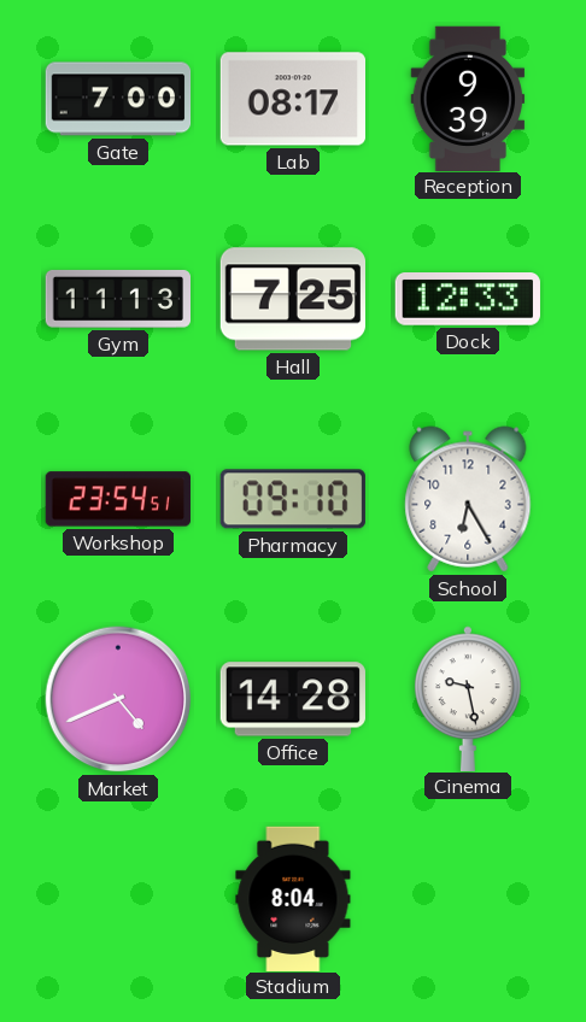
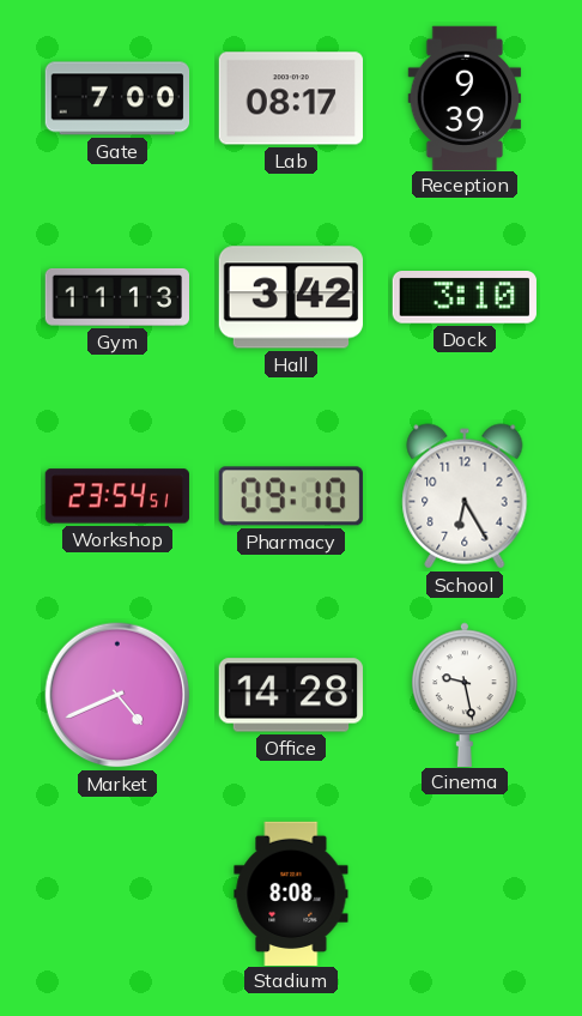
Hall: 7:25 -> 3:42 (290, 297)
Dock: 12:33 -> 3:10 (465, 298)
Stadium: 8:04 -> 8:08 (291, 893)
